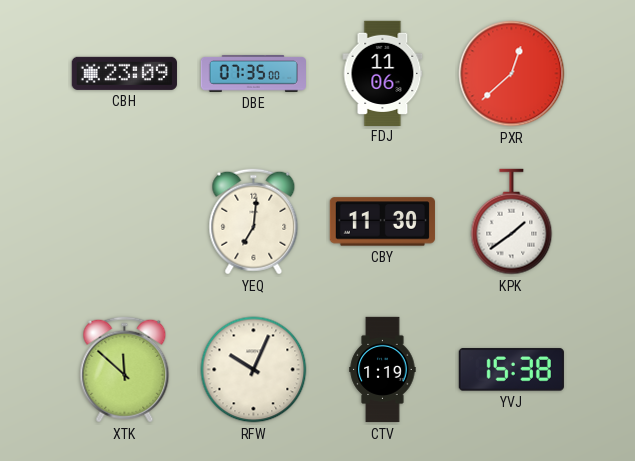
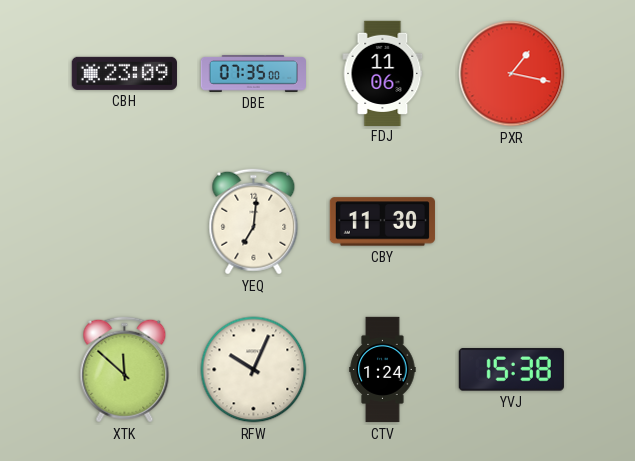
PXR: 12:38 -> 1:17 (512, 74)
KPK: 1:39 -> none (512, 222)
CTV: 1:19 -> 1:24 (383, 370)
